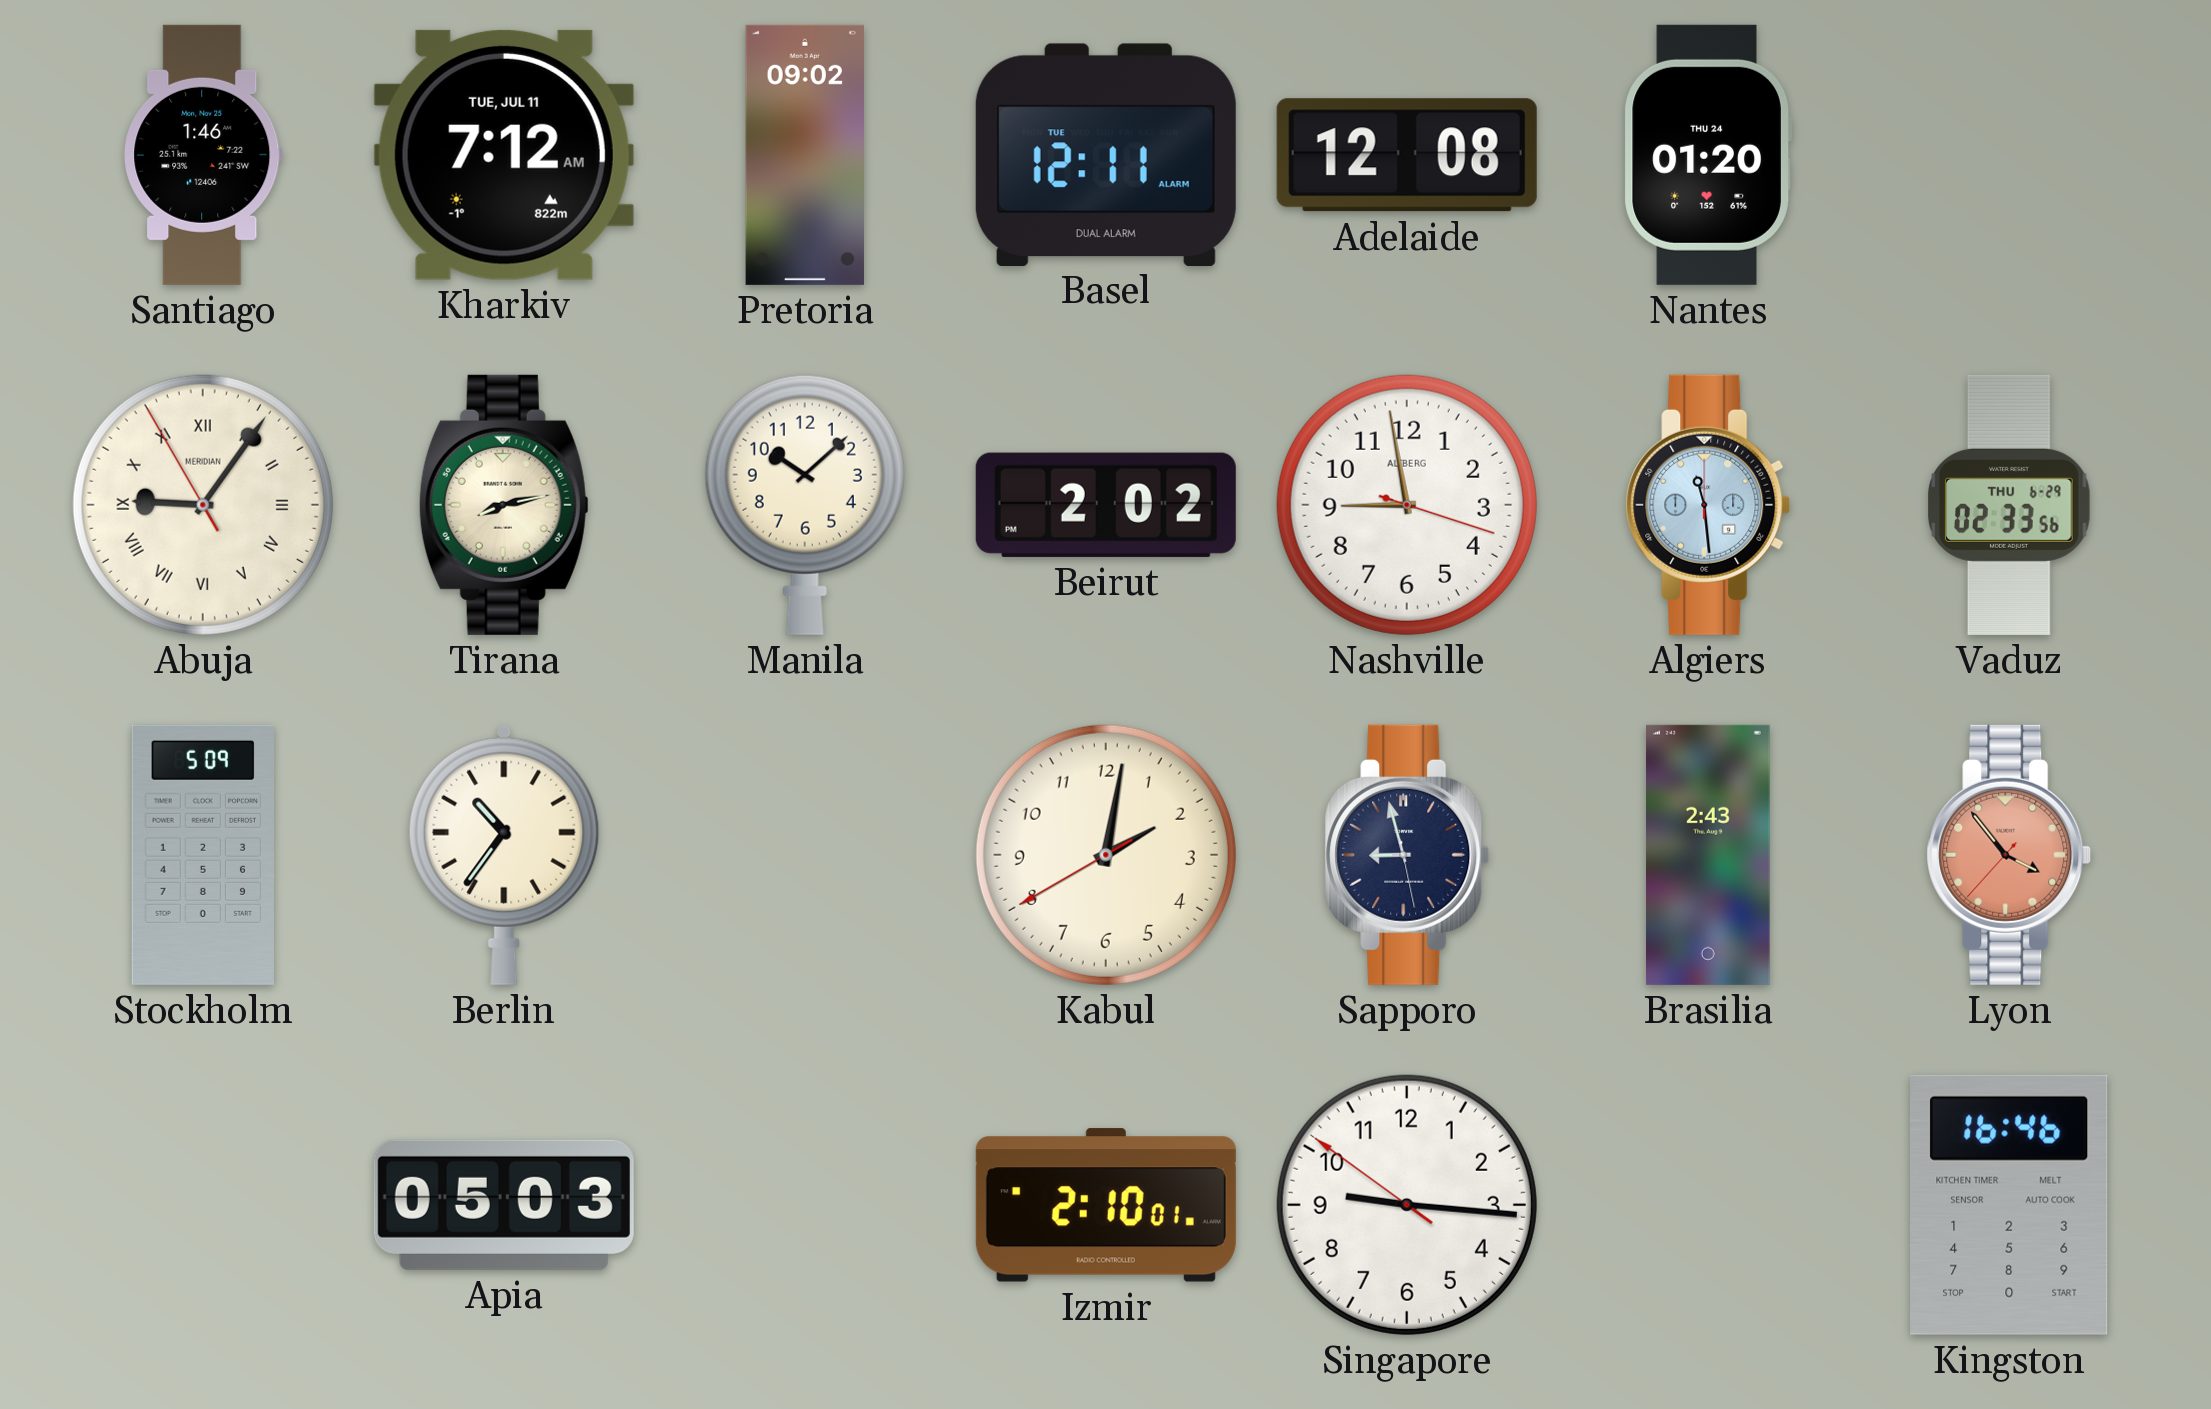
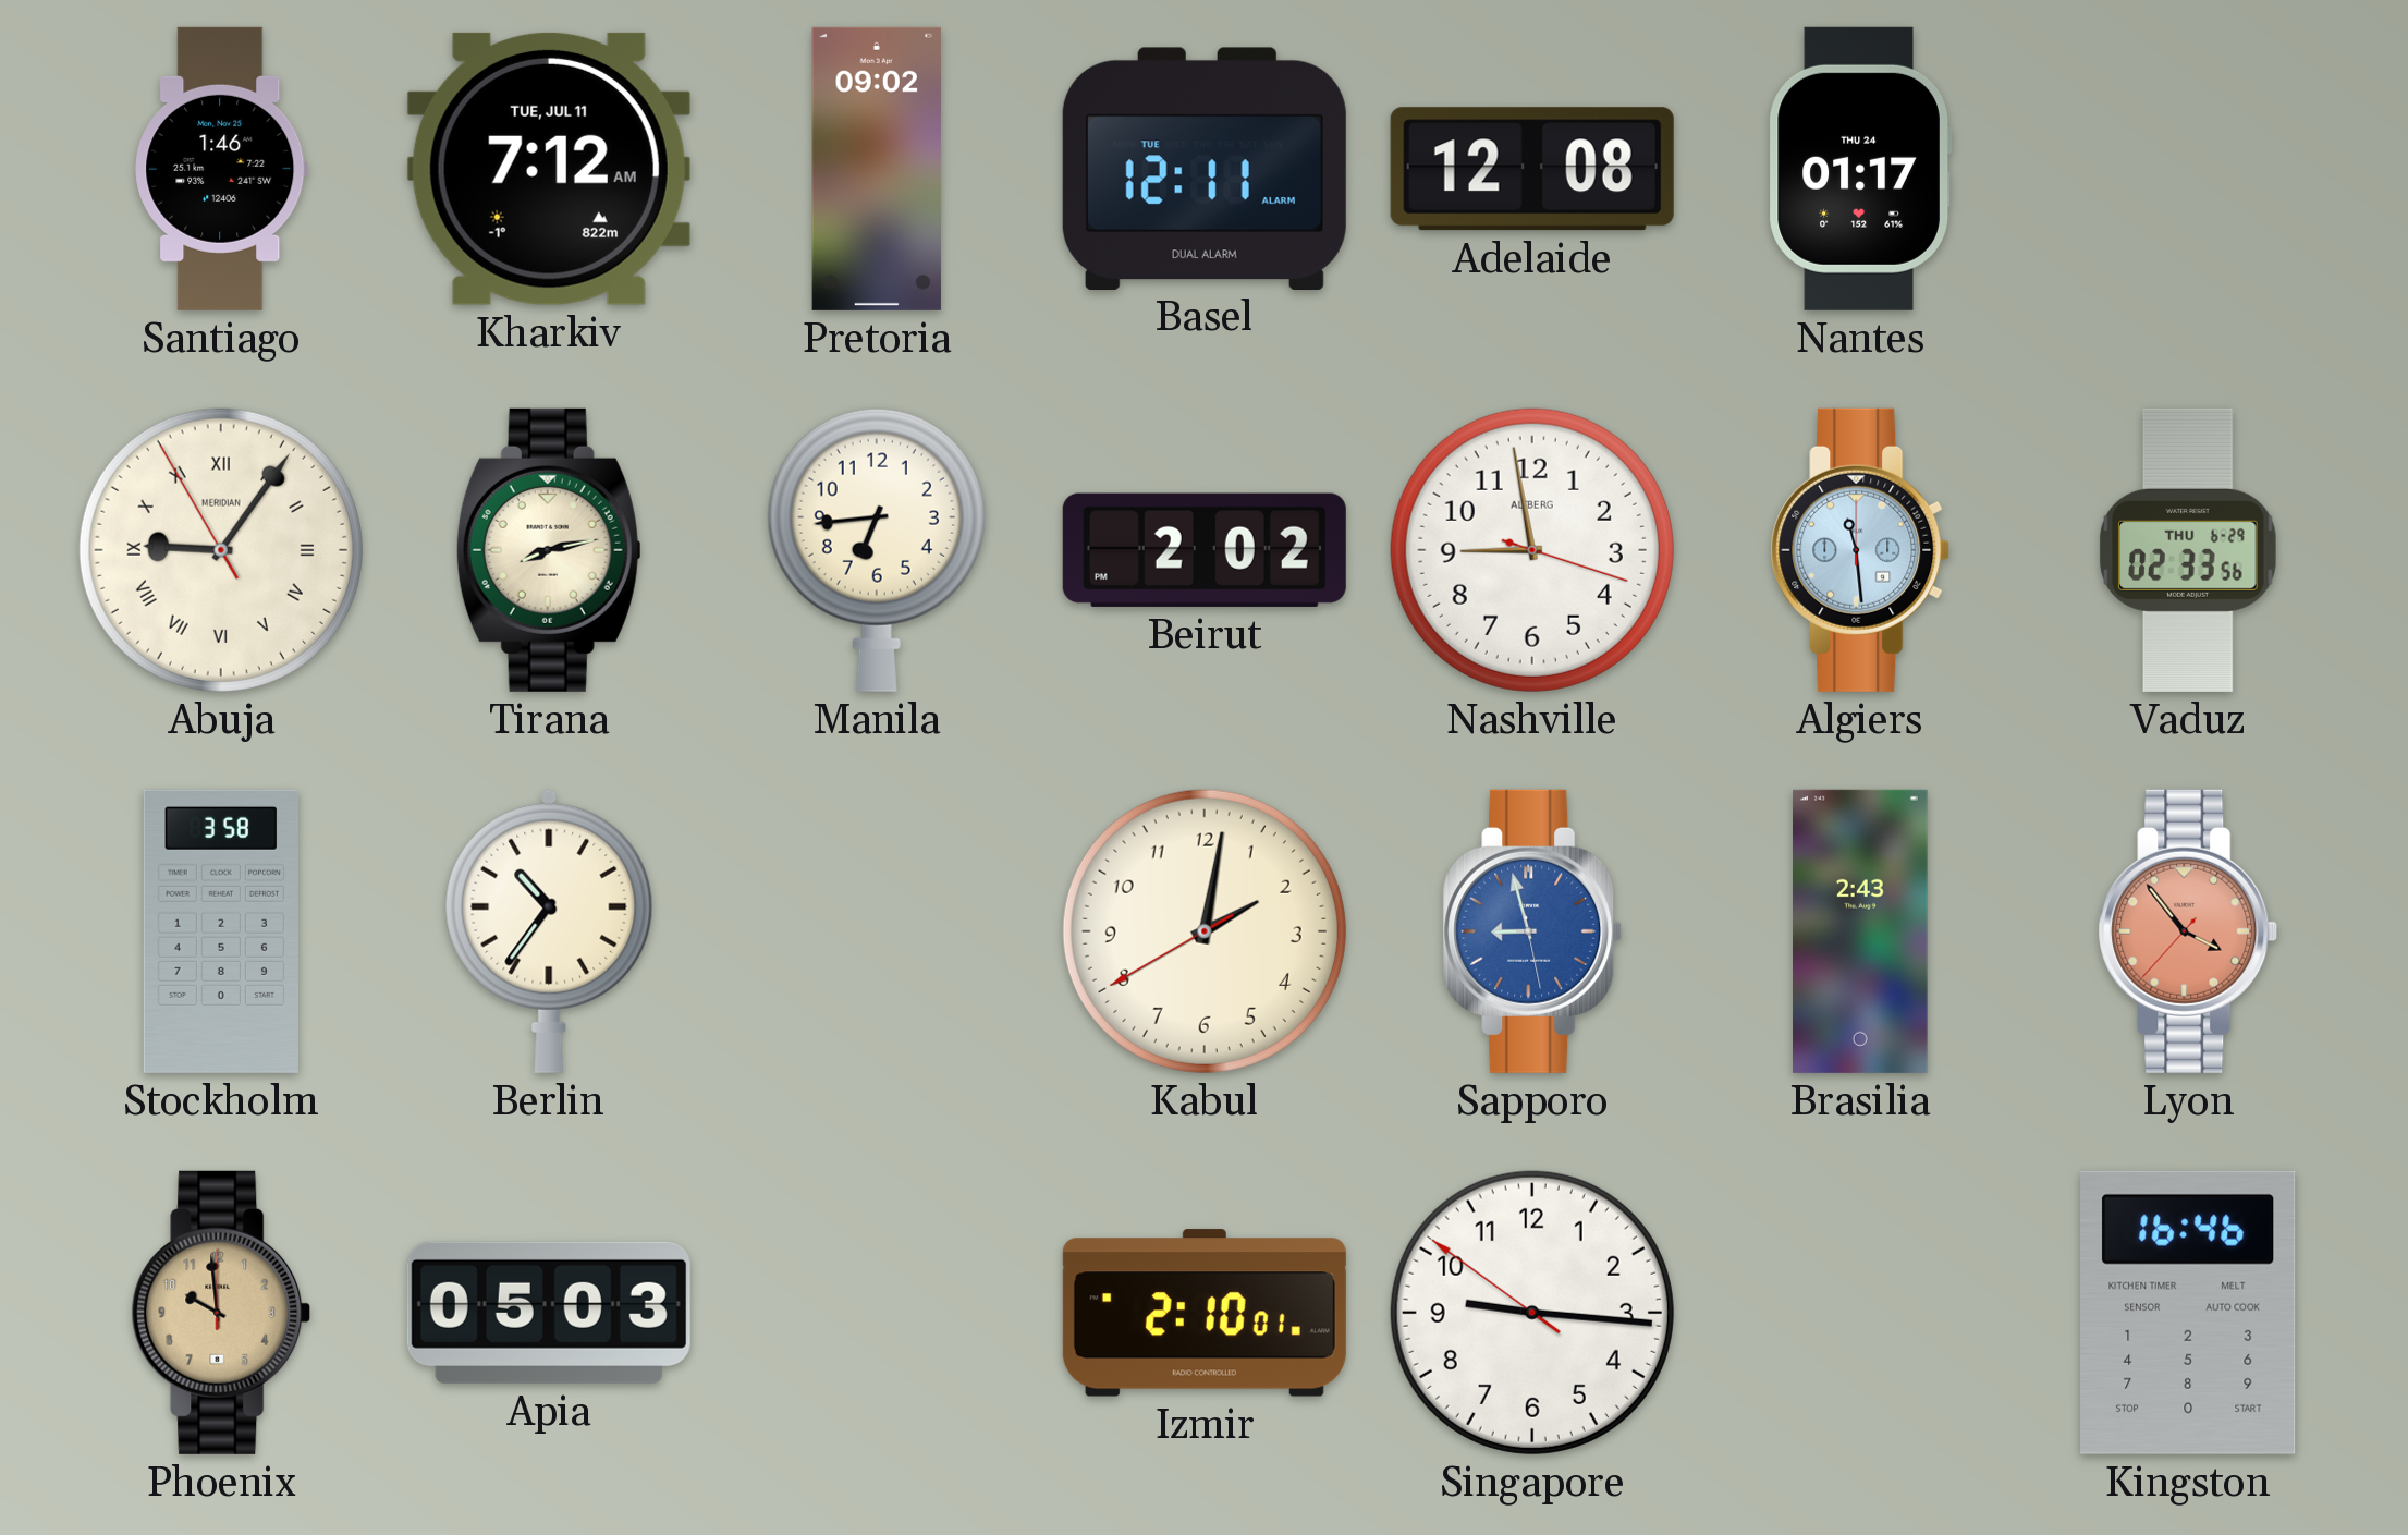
Nantes: 01:20 -> 01:17 (1860, 169)
Manila: 10:08 -> 6:44 (877, 550)
Stockholm: 5:09 -> 3:58 (220, 931)
Sapporo dial: navy -> blue (1532, 931)
Phoenix: none -> 9:59 (221, 1313)
